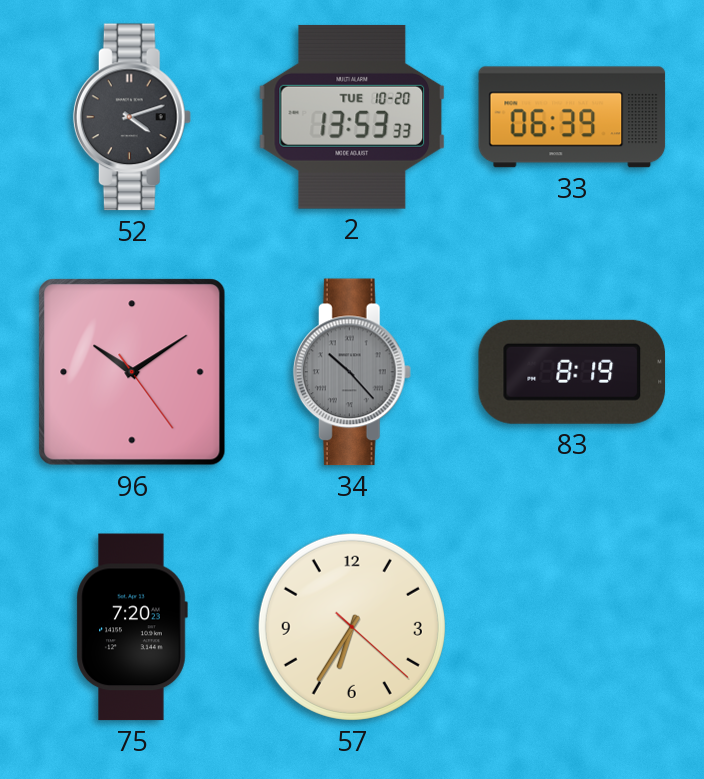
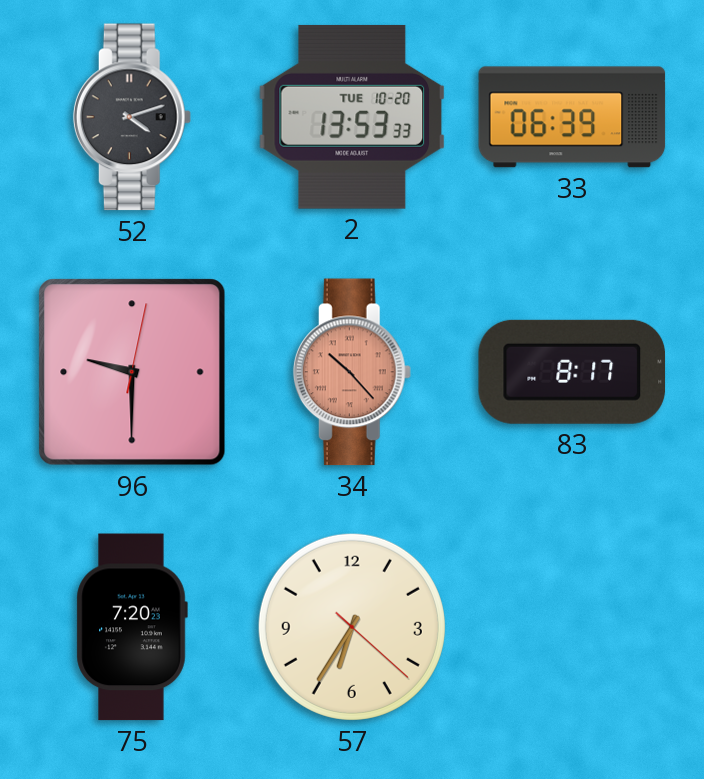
96: 10:09 -> 9:30 (132, 372)
34 dial: grey -> salmon (352, 372)
83: 8:19 -> 8:17 (572, 372)
